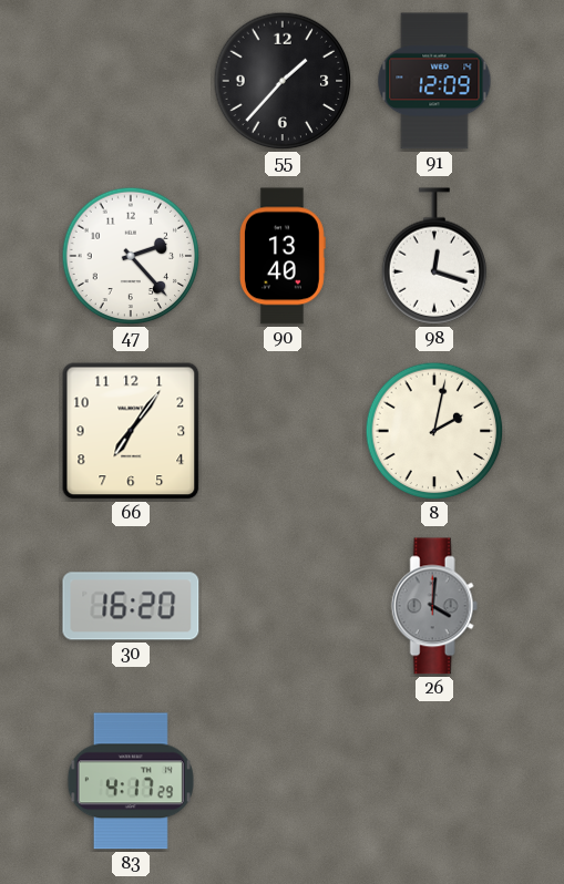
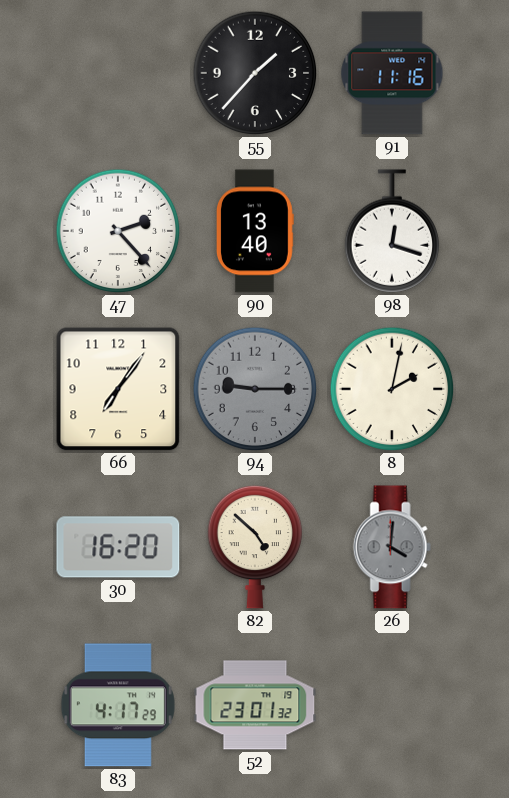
91: 12:09 -> 11:16 (392, 73)
94: none -> 9:15 (255, 389)
82: none -> 4:52 (255, 547)
52: none -> 23:01 (255, 705)
